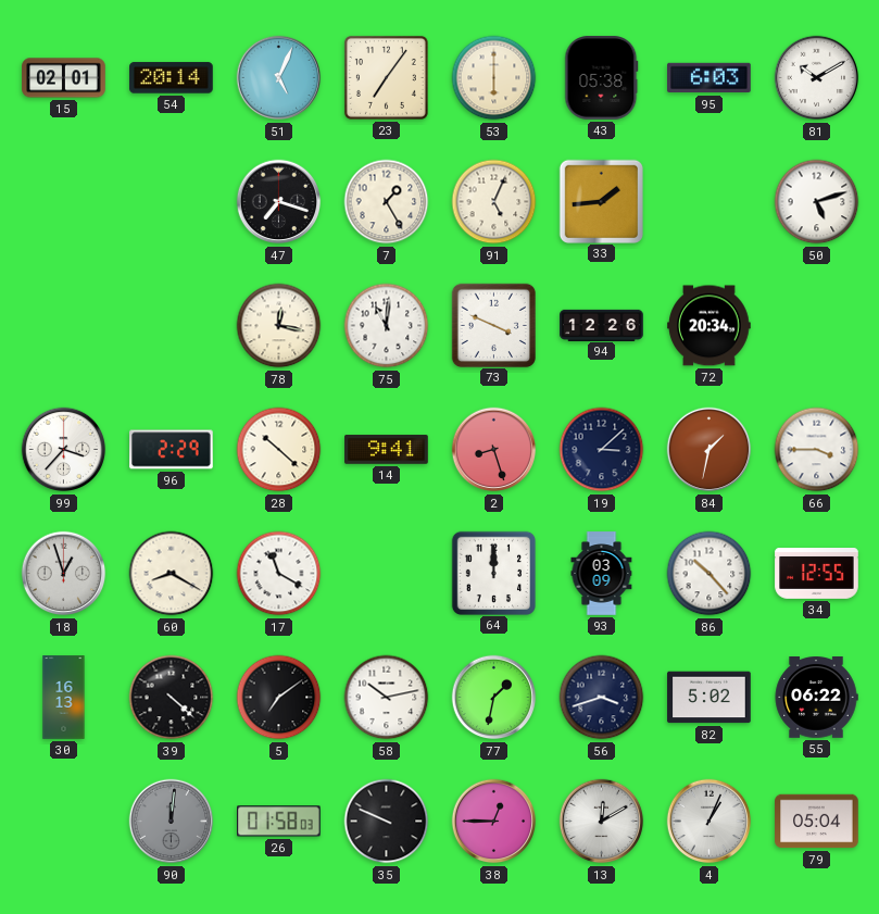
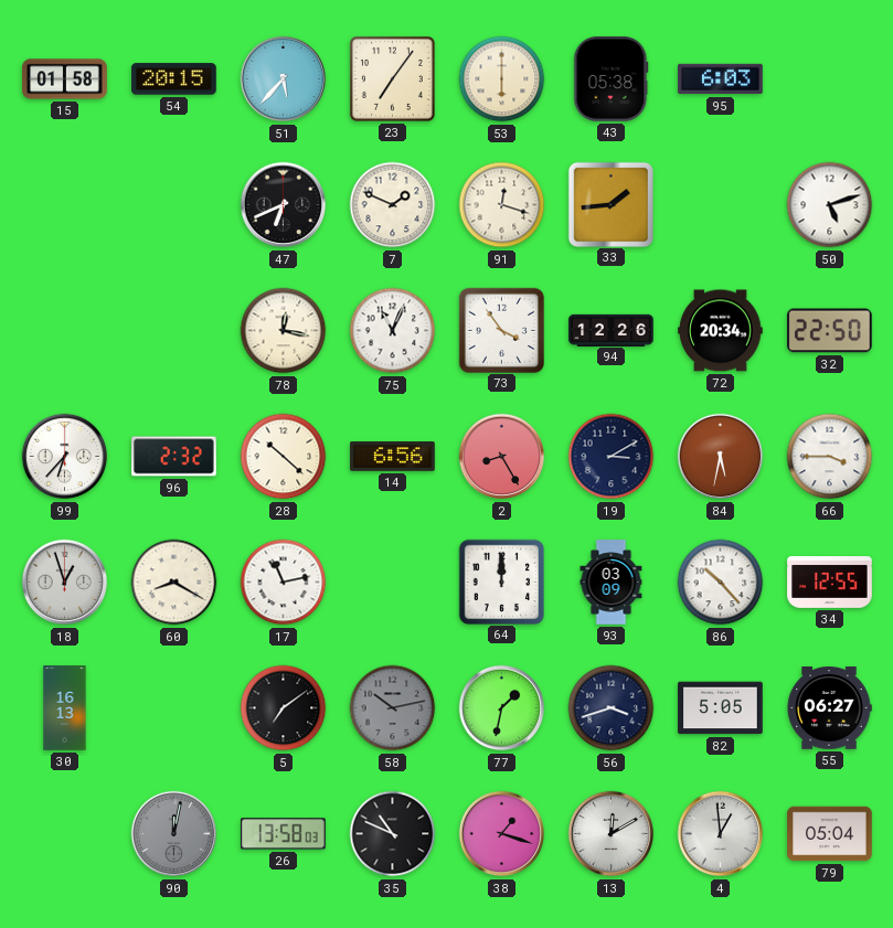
15: 02:01 -> 01:58 (65, 79)
54: 20:14 -> 20:15 (174, 79)
51: 5:04 -> 5:37 (284, 79)
81: 10:10 -> none (817, 78)
47: 7:18 -> 6:41 (284, 205)
7: 1:25 -> 1:49 (393, 205)
91: 5:04 -> 12:18 (502, 205)
75: 11:01 -> 11:04 (393, 331)
73: 3:49 -> 3:54 (501, 330)
32: none -> 22:50 (830, 331)
99: 3:37 -> 6:37 (65, 457)
96: 2:29 -> 2:32 (174, 457)
14: 9:41 -> 6:56 (393, 457)
2: 8:27 -> 8:25 (502, 457)
19: 3:08 -> 3:10 (612, 457)
84: 1:32 -> 5:32 (721, 457)
17: 11:20 -> 11:13 (284, 583)
39: 4:22 -> none (172, 698)
58 dial: white -> grey (393, 708)
82: 5:02 -> 5:05 (721, 708)
55: 06:22 -> 06:27 (829, 708)
90: 12:01 -> 12:02 (174, 834)
26: 01:58 -> 13:58 (284, 834)
35: 9:49 -> 10:49 (393, 834)
38: 12:45 -> 1:18 (502, 834)
4: 1:04 -> 12:59 (721, 834)
